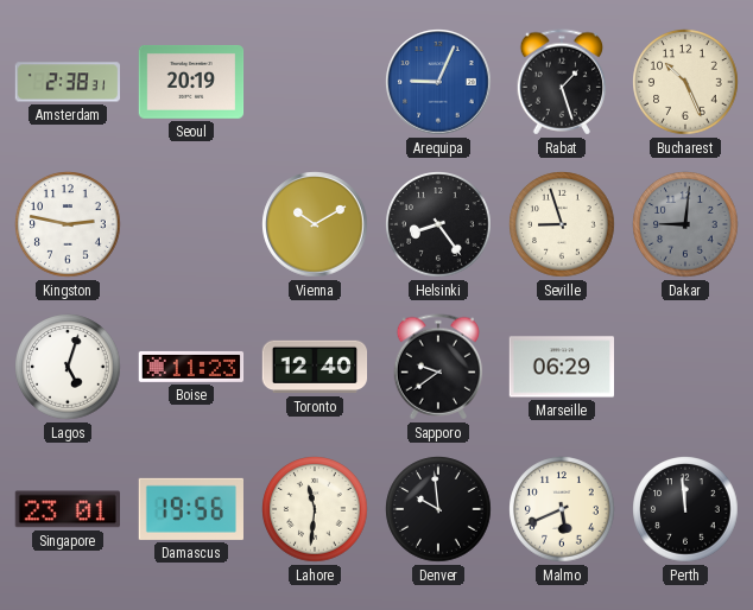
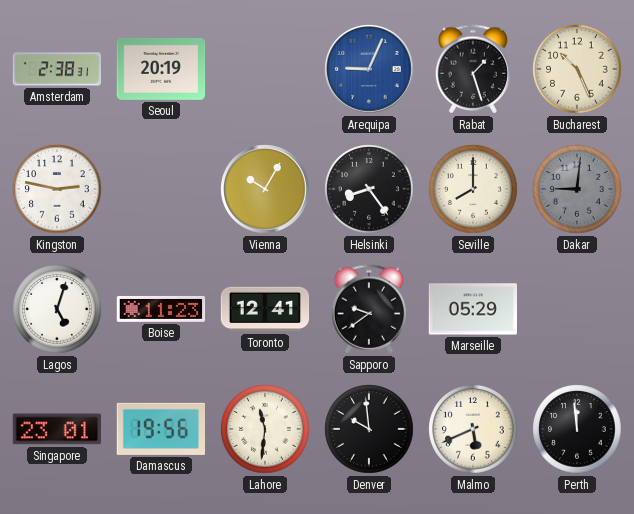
Vienna: 10:10 -> 10:05 (265, 189)
Seville: 8:57 -> 8:00 (473, 189)
Toronto: 12:40 -> 12:41 (265, 309)
Marseille: 06:29 -> 05:29 (472, 309)
